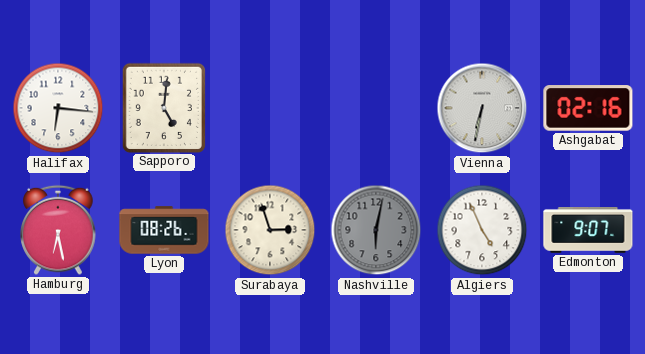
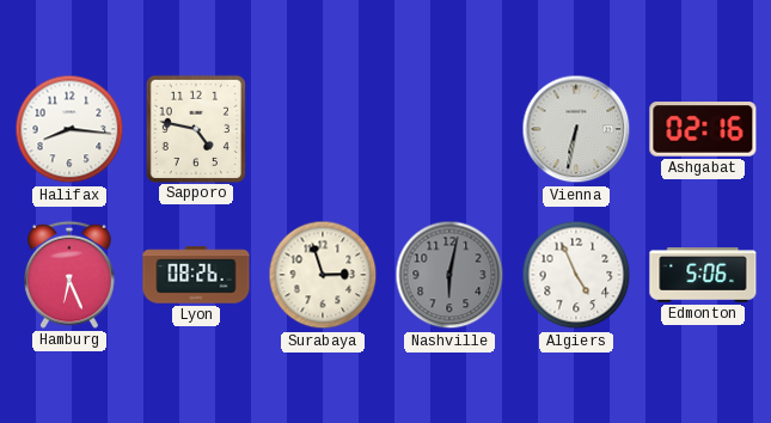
Halifax: 6:16 -> 8:16 (69, 129)
Sapporo: 5:01 -> 4:47 (196, 128)
Hamburg: 6:28 -> 6:26 (69, 275)
Edmonton: 9:07 -> 5:06 (703, 276)
